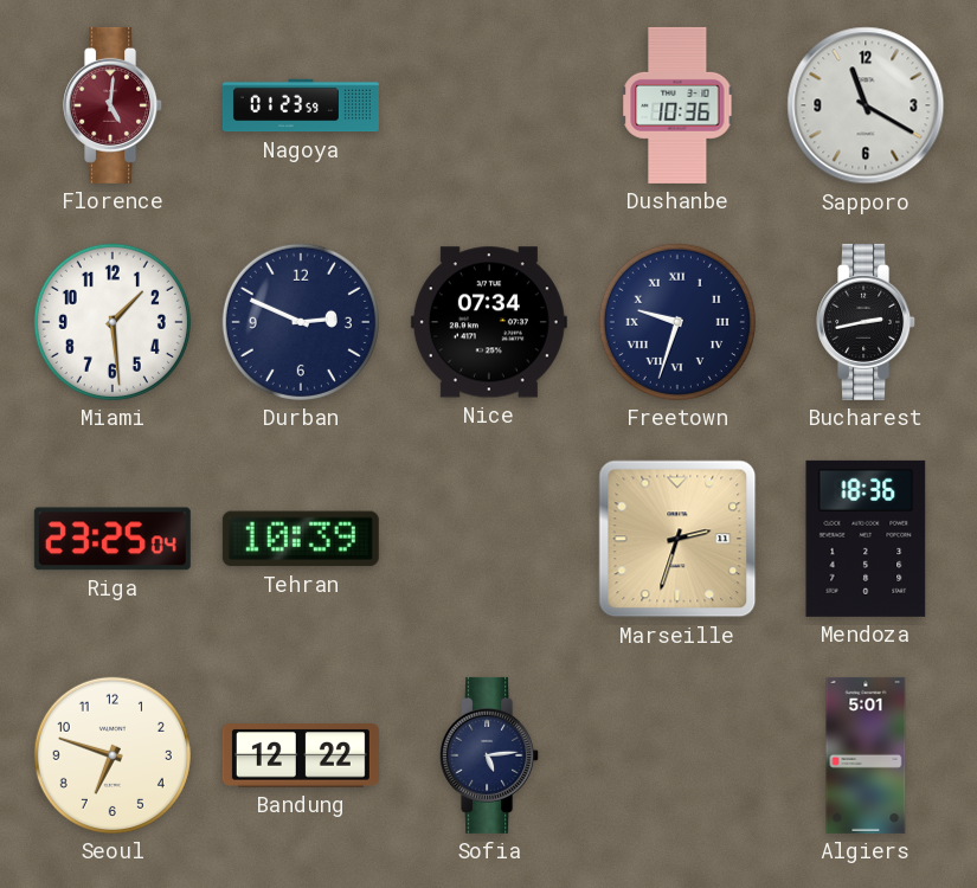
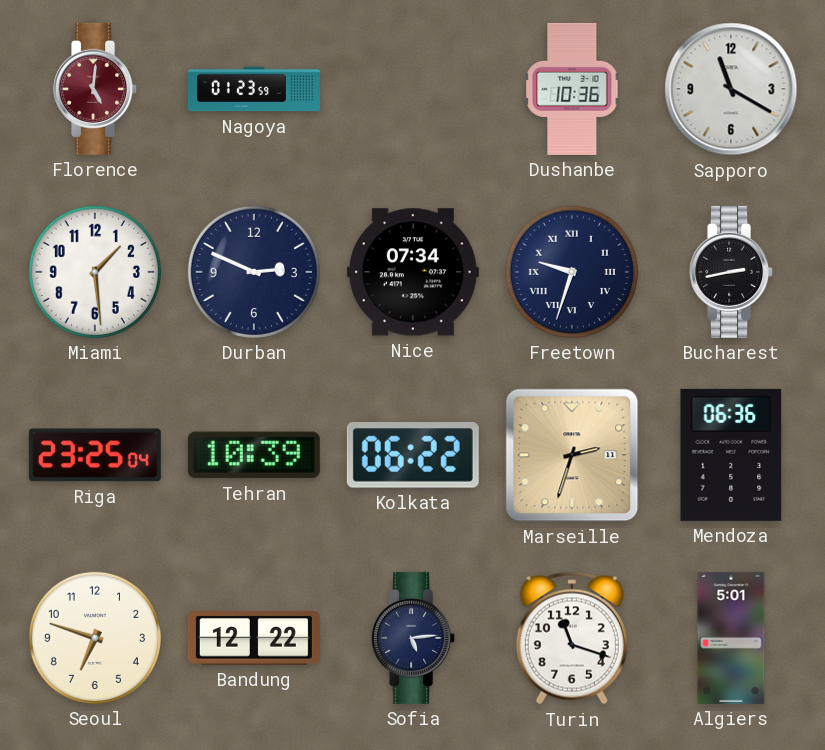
Kolkata: none -> 06:22 (413, 455)
Mendoza: 18:36 -> 06:36 (731, 455)
Turin: none -> 11:18 (572, 638)
